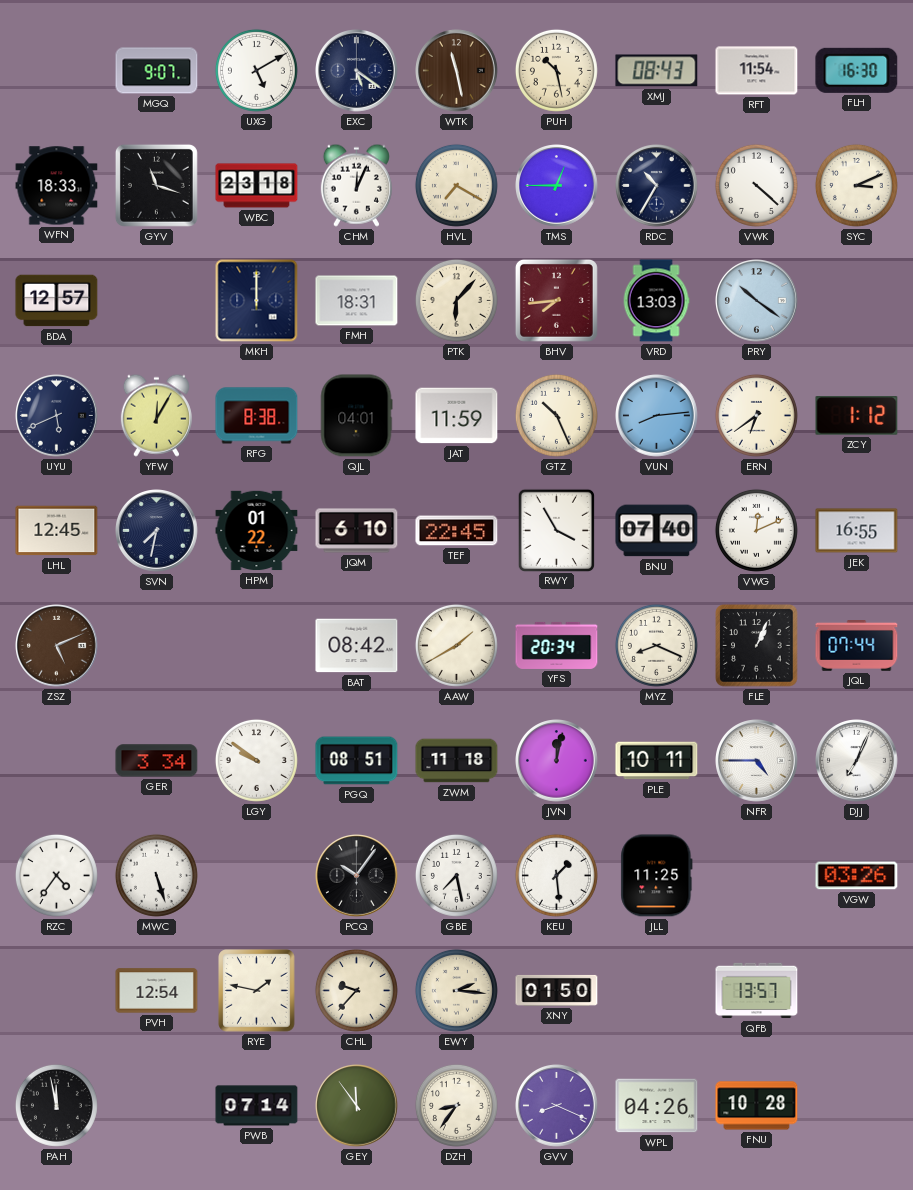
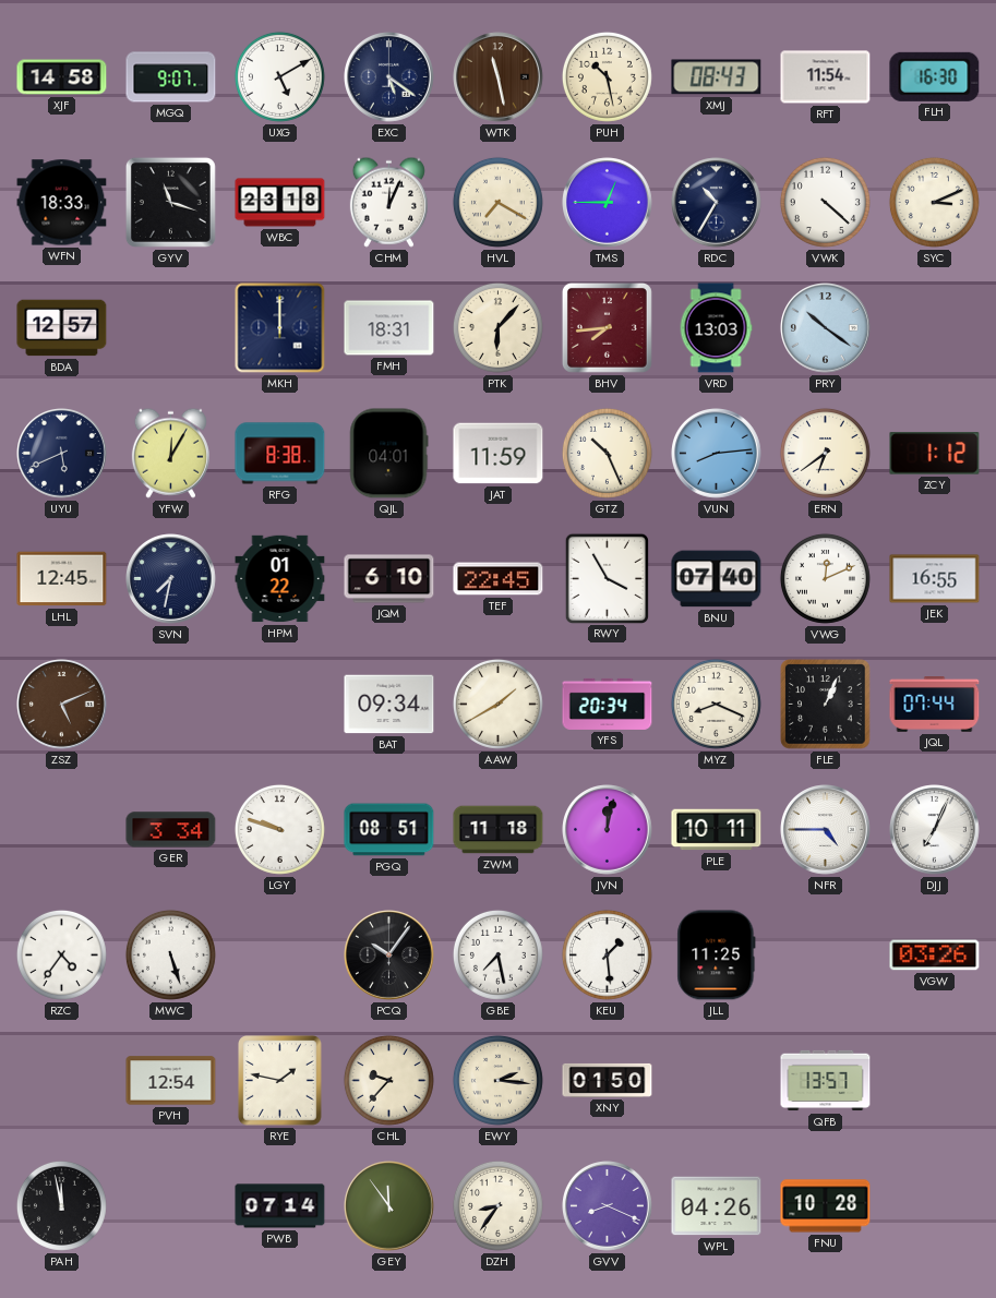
XJF: none -> 14:58 (62, 77)
BAT: 08:42 -> 09:34 (389, 705)
LGY: 9:51 -> 9:48 (279, 829)
